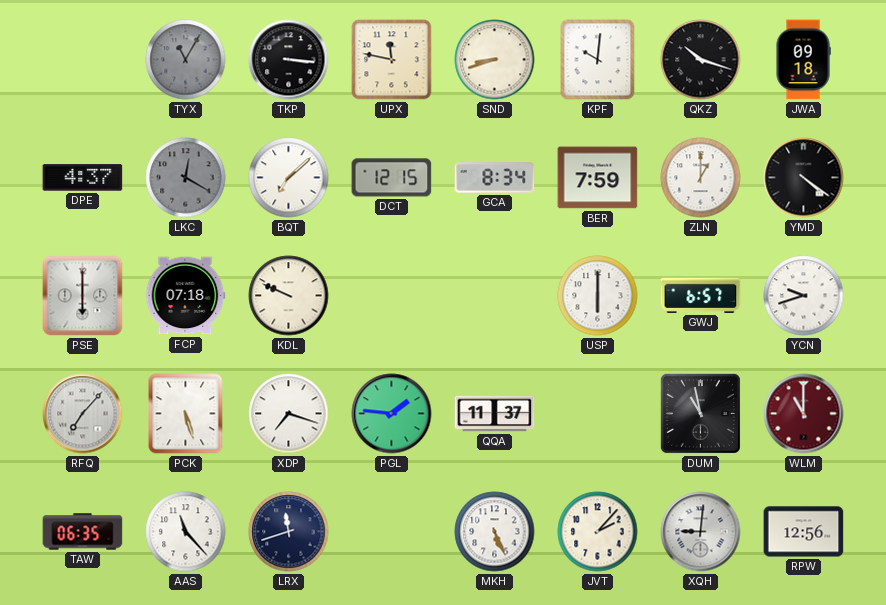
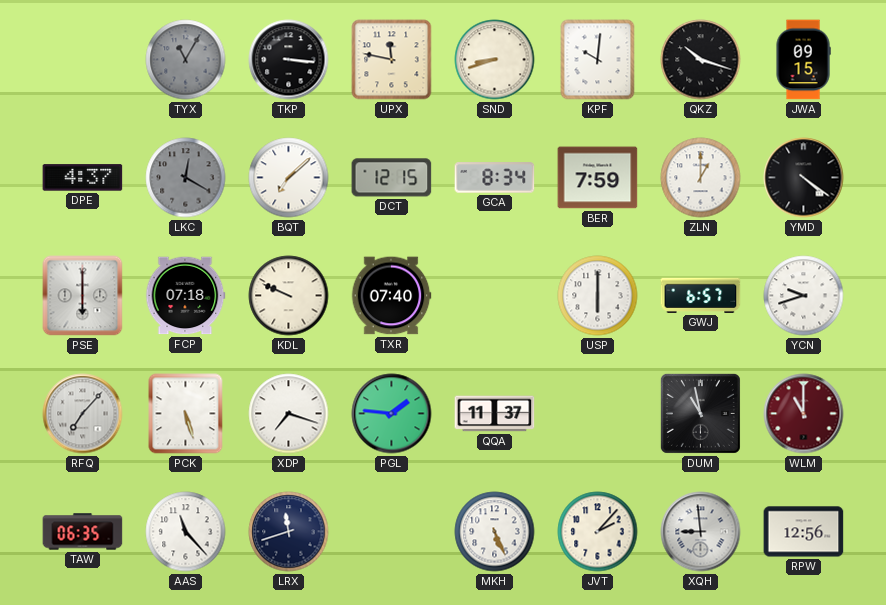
JWA: 09:18 -> 09:15 (803, 60)
TXR: none -> 07:40 (391, 296)
XQH: 9:01 -> 8:59 (701, 532)
